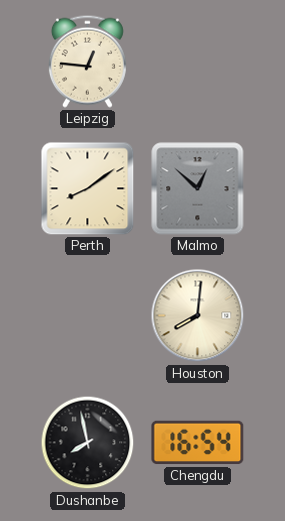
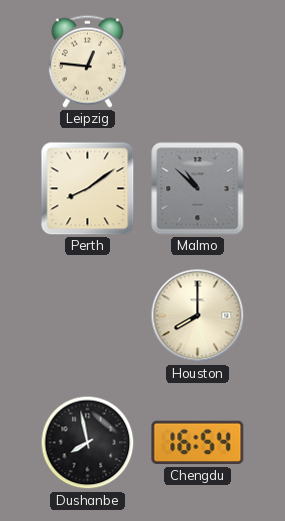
Malmo: 12:52 -> 10:52 (198, 189)
Houston: 8:01 -> 8:00 (198, 316)
